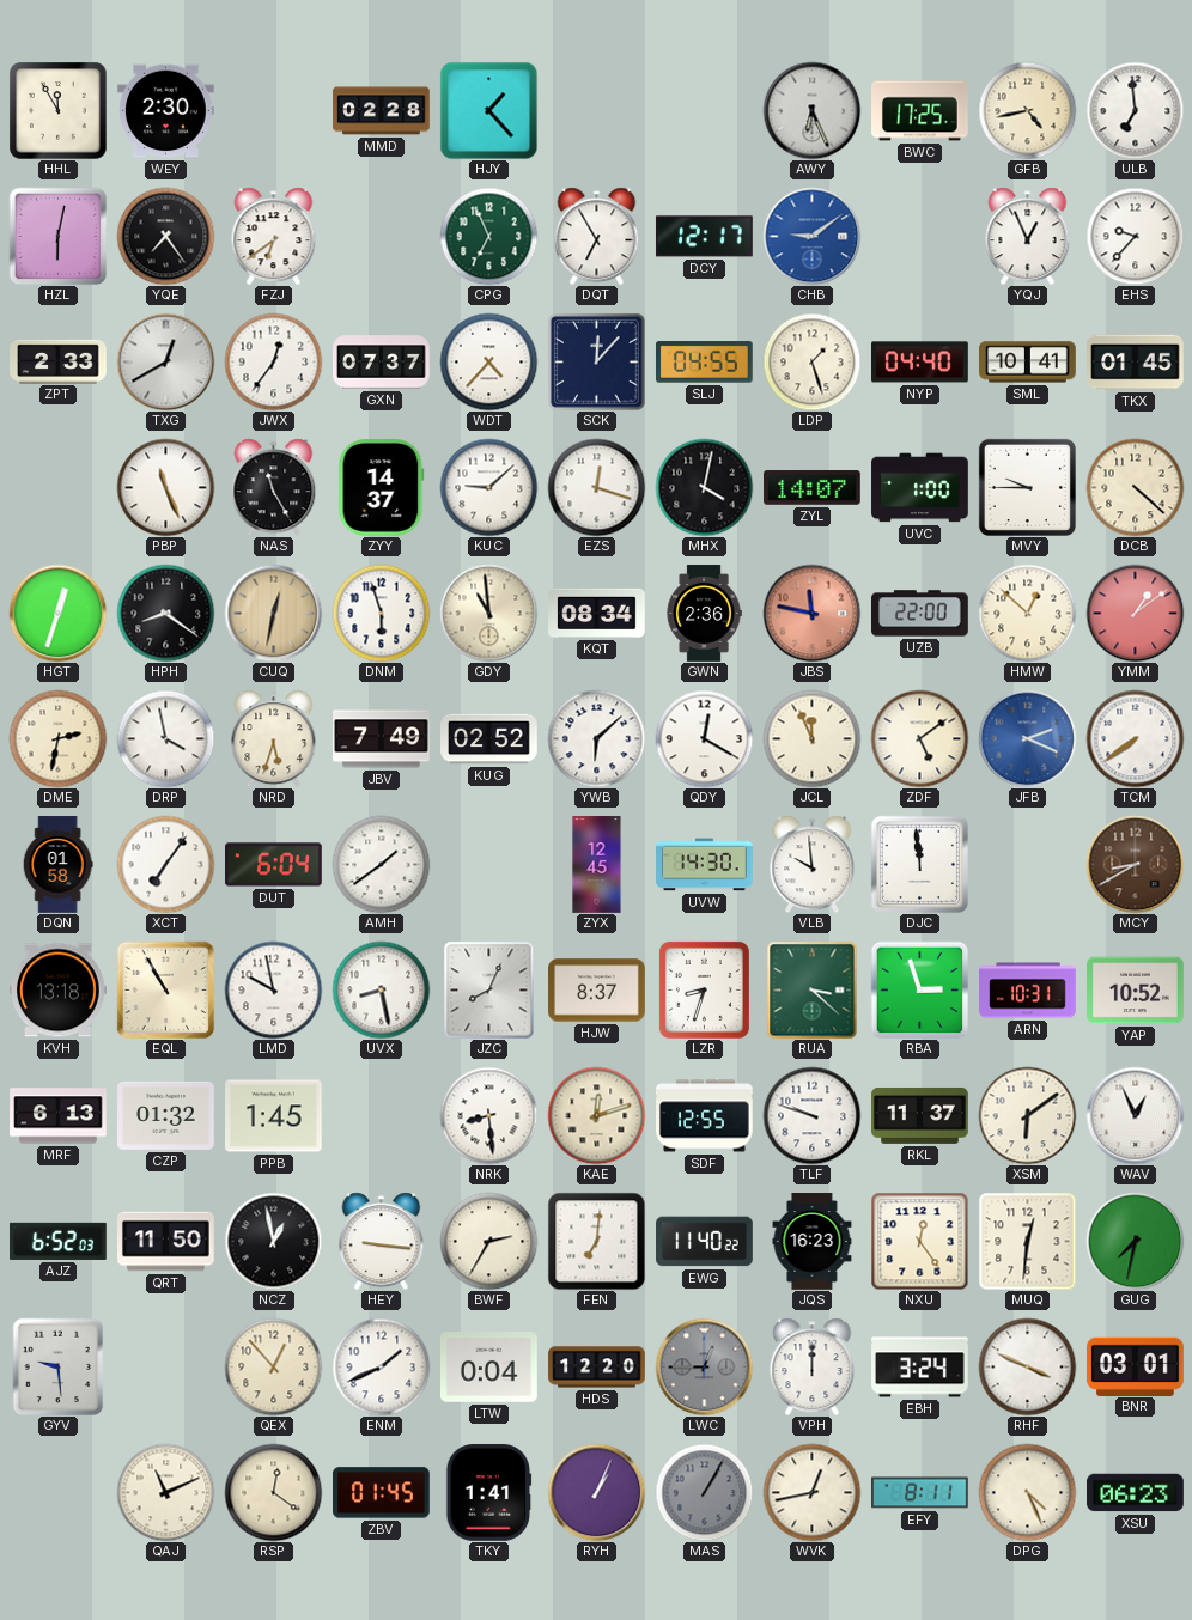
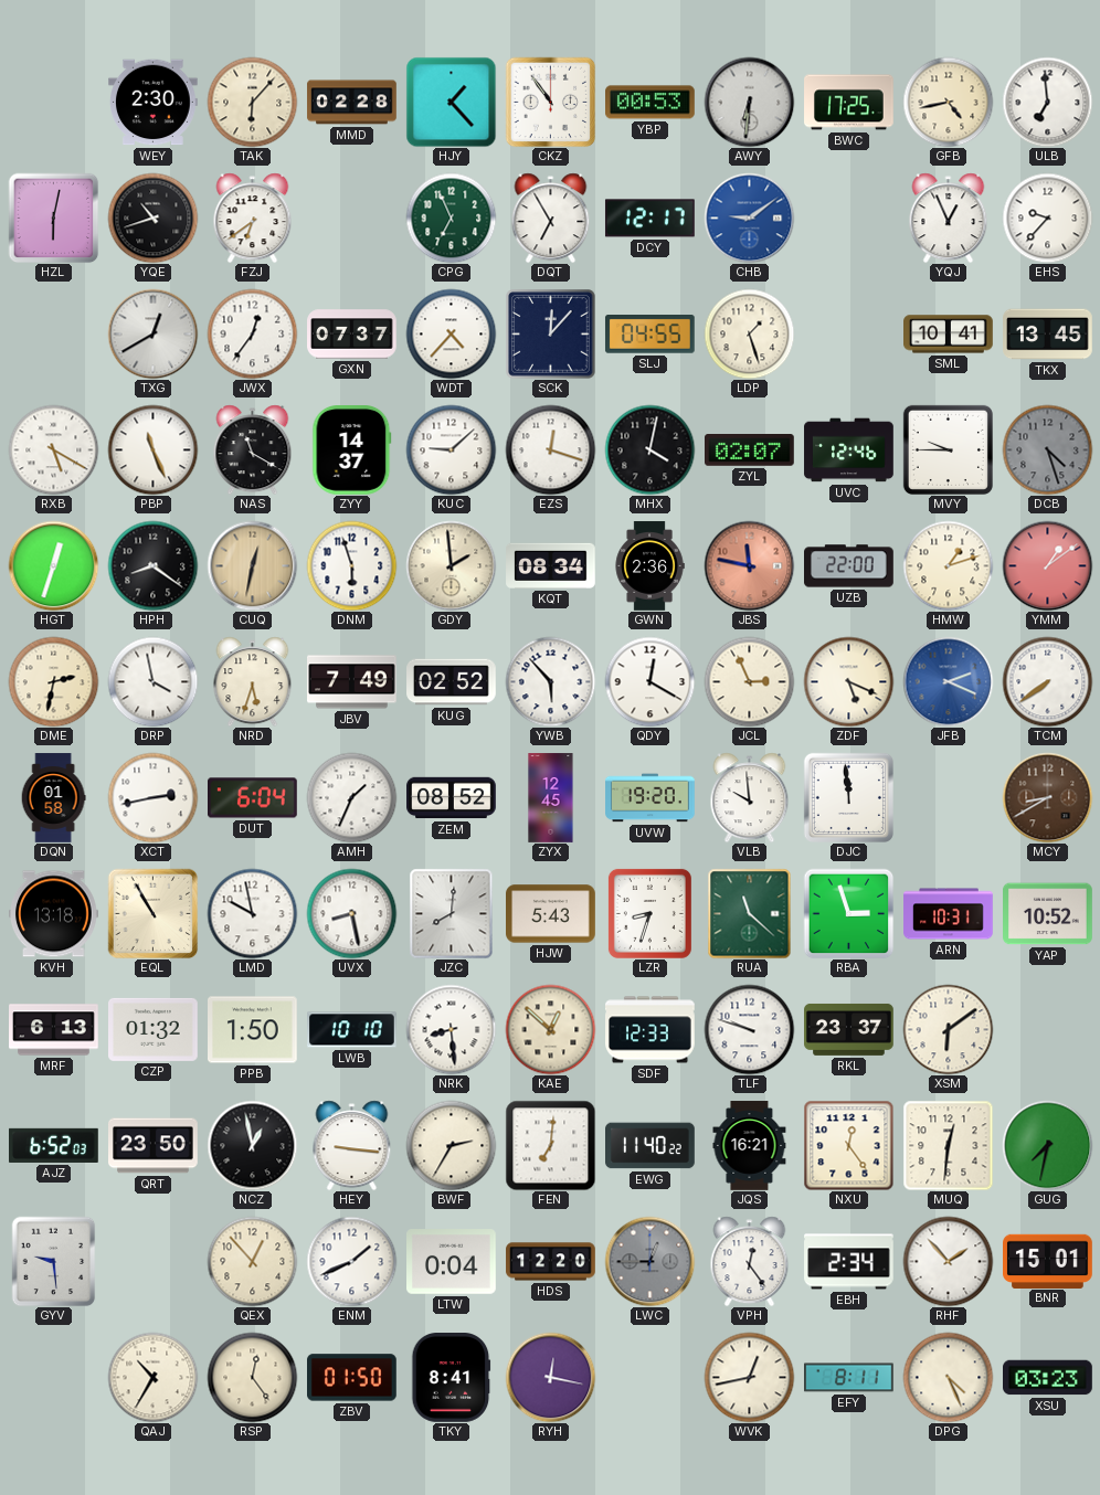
HHL: 11:55 -> none (57, 110)
TAK: none -> 6:07 (252, 102)
CKZ: none -> 10:54 (550, 102)
YBP: none -> 00:53 (651, 103)
AWY: 6:26 -> 6:31 (749, 102)
YQE: 7:24 -> 10:42 (152, 218)
ZPT: 2:33 -> none (59, 361)
NYP: 04:40 -> none (920, 363)
TKX: 01:45 -> 13:45 (1048, 335)
RXB: none -> 5:20 (53, 449)
NAS: 11:25 -> 11:20 (253, 449)
ZYL: 14:07 -> 02:07 (750, 450)
UVC: 1:00 -> 12:46 (849, 450)
DCB: 4:22 -> 4:27 (1047, 449)
DCB dial: cream -> grey (1047, 449)
GDY: 10:59 -> 1:59 (451, 565)
HMW: 12:52 -> 1:12 (948, 565)
YWB: 6:08 -> 5:53 (550, 681)
JCL: 11:56 -> 2:56 (749, 681)
ZDF: 5:09 -> 5:19 (848, 681)
XCT: 7:06 -> 2:43 (152, 797)
AMH: 1:39 -> 1:34 (351, 797)
ZEM: none -> 08:52 (452, 798)
UVW: 14:30 -> 19:20 (651, 798)
JZC: 8:04 -> 8:01 (452, 913)
HJW: 8:37 -> 5:43 (551, 914)
RUA: 3:22 -> 11:22 (750, 913)
PPB: 1:45 -> 1:50 (253, 1030)
LWB: none -> 10:10 (352, 1030)
KAE: 12:12 -> 12:52 (550, 1029)
SDF: 12:55 -> 12:33 (651, 1030)
RKL: 11:37 -> 23:37 (849, 1029)
WAV: 12:56 -> none (1135, 1115)
QRT: 11:50 -> 23:50 (154, 1146)
JQS: 16:23 -> 16:21 (750, 1146)
VPH: 12:00 -> 12:24 (750, 1261)
EBH: 3:24 -> 2:34 (849, 1262)
RHF: 3:49 -> 1:53 (948, 1261)
BNR: 03:01 -> 15:01 (1048, 1261)
QAJ: 11:11 -> 10:35 (152, 1377)
RSP: 12:21 -> 12:24 (252, 1377)
ZBV: 01:45 -> 01:50 (352, 1378)
TKY: 1:41 -> 8:41 (452, 1378)
RYH: 1:04 -> 12:17 (550, 1377)
MAS: 1:05 -> none (704, 1492)
XSU: 06:23 -> 03:23 (1048, 1378)
